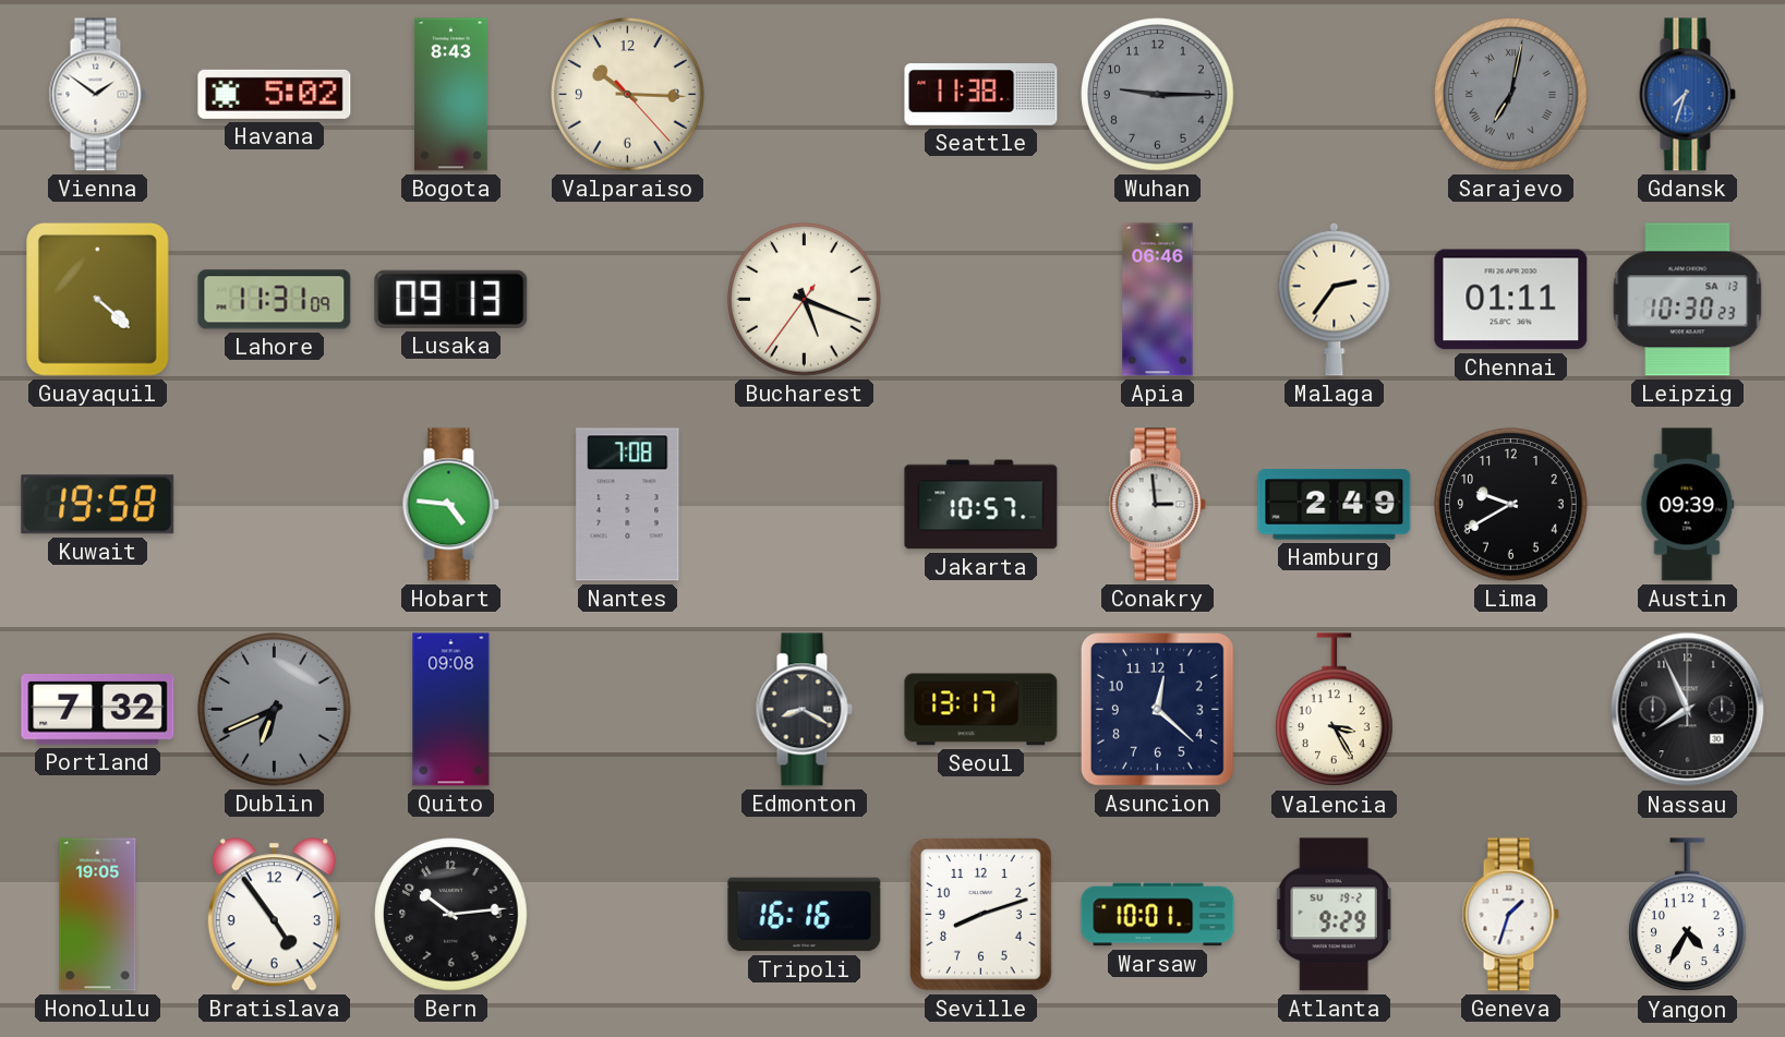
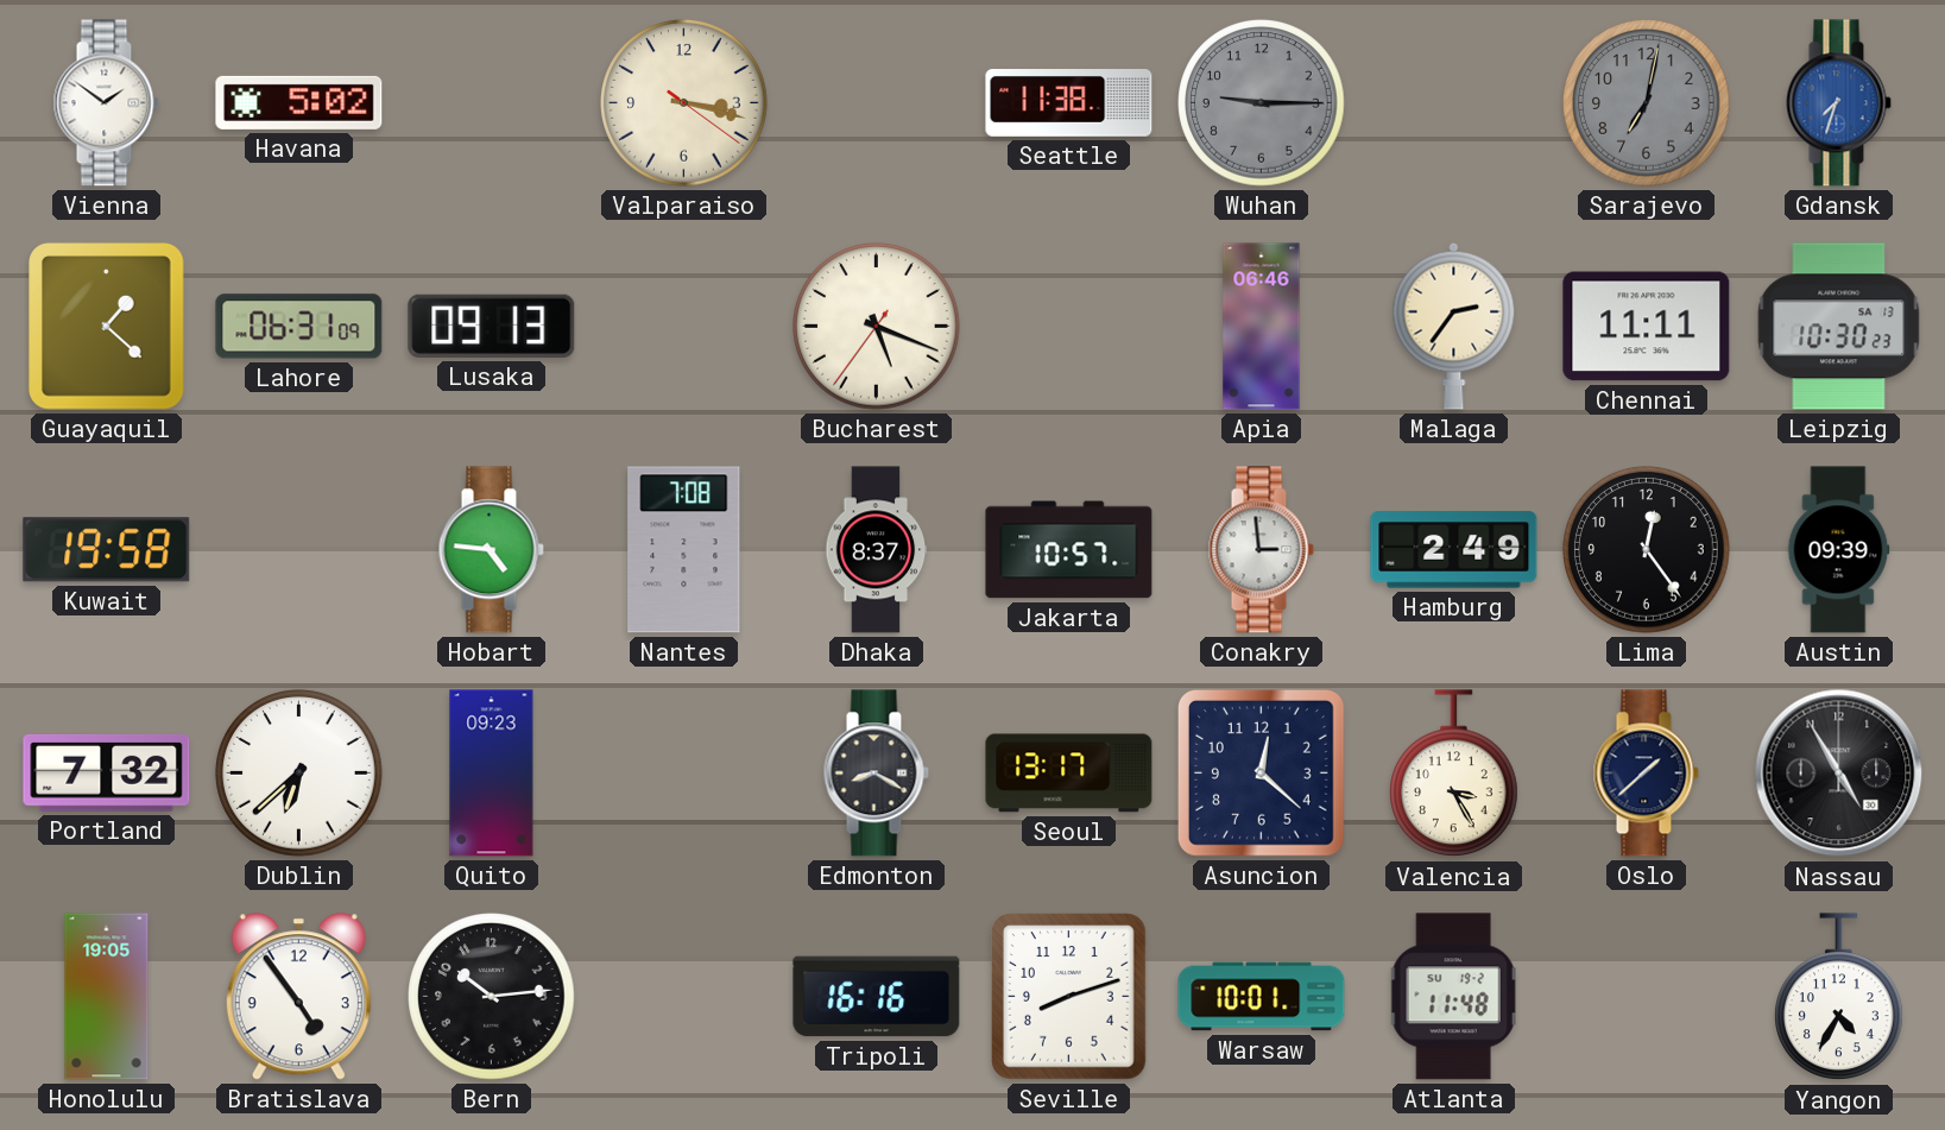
Bogota: 8:43 -> none (450, 95)
Valparaiso: 10:15 -> 3:17 (684, 103)
Sarajevo numerals: Roman -> Arabic (1647, 103)
Guayaquil: 4:22 -> 1:22 (107, 327)
Lahore: 11:31 -> 06:31 (299, 327)
Chennai: 01:11 -> 11:11 (1647, 327)
Dhaka: none -> 8:37 (877, 550)
Lima: 9:40 -> 12:24 (1647, 550)
Dublin: 6:41 -> 6:38 (299, 774)
Dublin dial: grey -> white (299, 774)
Quito: 09:08 -> 09:23 (492, 774)
Oslo: none -> 1:38 (1646, 774)
Nassau: 7:56 -> 4:55 (1839, 774)
Atlanta: 9:29 -> 11:48 (1453, 997)
Geneva: 1:33 -> none (1510, 915)
